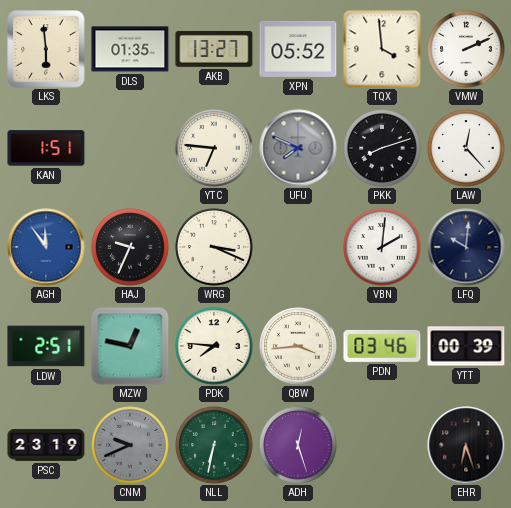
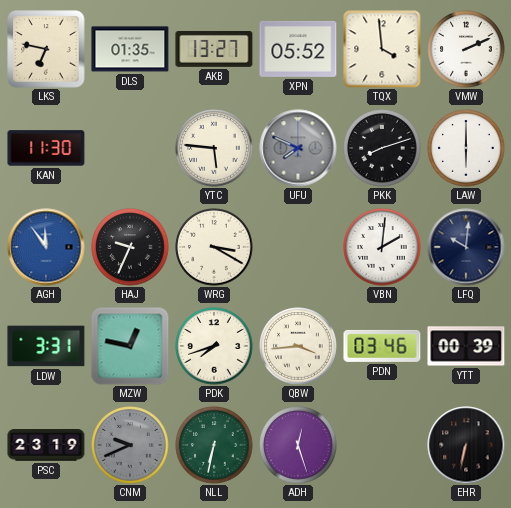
LKS: 5:59 -> 6:47 (46, 49)
KAN: 1:51 -> 11:30 (46, 148)
YTC: 6:46 -> 5:46 (214, 148)
LAW: 12:23 -> 6:00 (466, 148)
WRG: 3:19 -> 3:20 (214, 247)
LDW: 2:51 -> 3:31 (46, 346)
PDK: 7:46 -> 7:42 (214, 346)
EHR: 6:27 -> 6:32 (466, 445)
